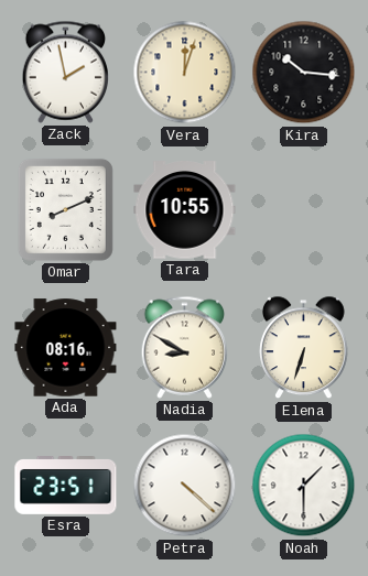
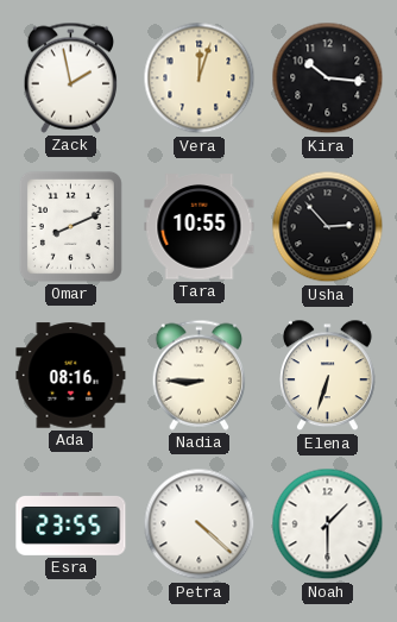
Usha: none -> 2:53 (328, 227)
Nadia: 8:50 -> 8:45 (198, 375)
Esra: 23:51 -> 23:55 (71, 524)
